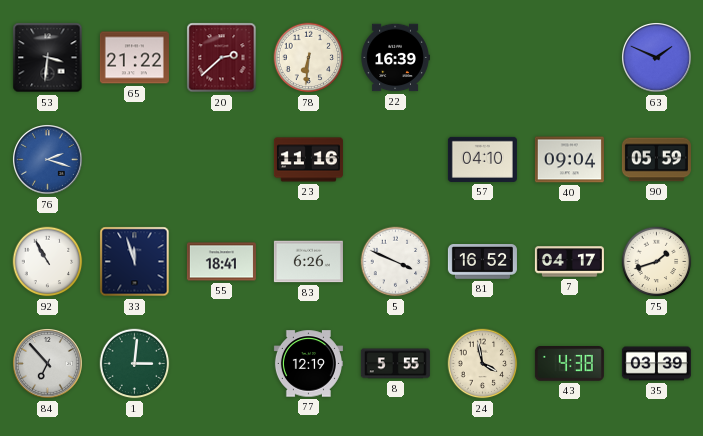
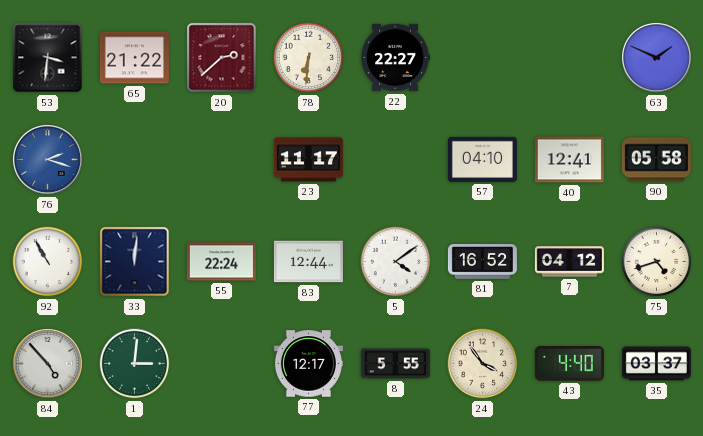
22: 16:39 -> 22:27 (395, 58)
23: 11:16 -> 11:17 (308, 160)
40: 09:04 -> 12:41 (569, 160)
90: 05:59 -> 05:58 (656, 160)
33: 11:57 -> 12:01 (135, 262)
55: 18:41 -> 22:24 (221, 262)
83: 6:26 -> 12:44 (308, 262)
5: 3:49 -> 4:09 (396, 262)
7: 04:17 -> 04:12 (569, 262)
75: 1:42 -> 4:42 (657, 262)
84: 6:53 -> 4:53 (48, 364)
77: 12:19 -> 12:17 (308, 364)
24: 3:58 -> 3:54 (483, 364)
43: 4:38 -> 4:40 (569, 364)
35: 03:39 -> 03:37 (656, 364)
